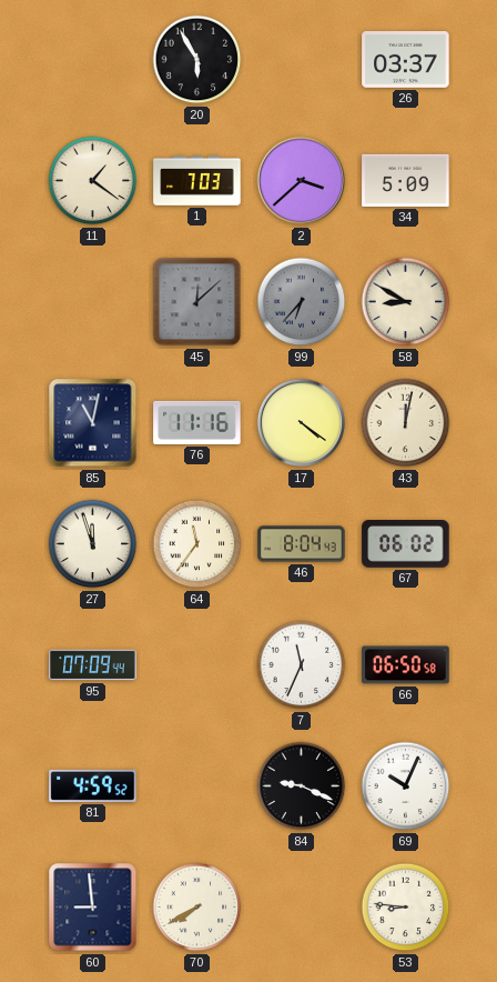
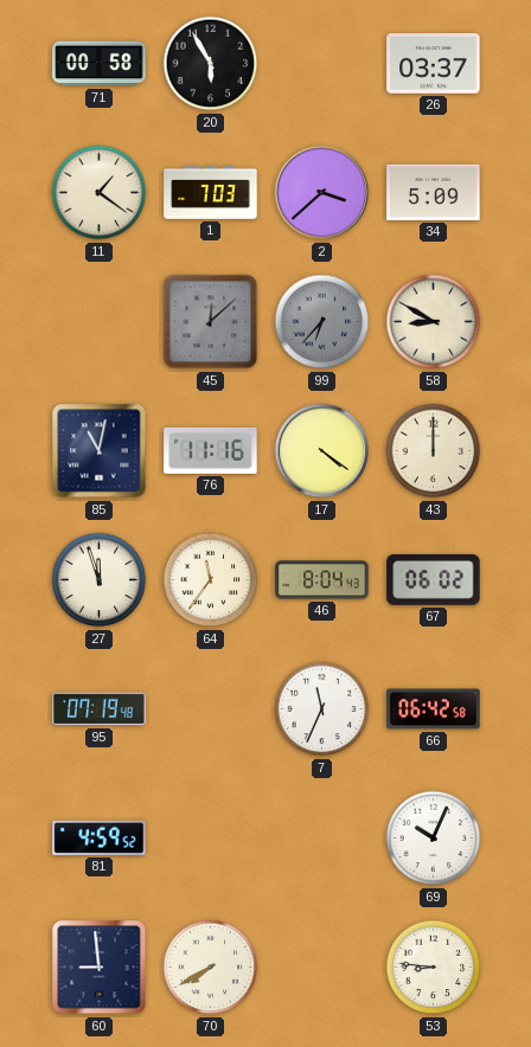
71: none -> 00:58 (100, 64)
43: 12:02 -> 12:00 (434, 451)
95: 07:09 -> 07:19 (100, 709)
66: 06:50 -> 06:42 (434, 709)
84: 9:19 -> none (302, 786)
